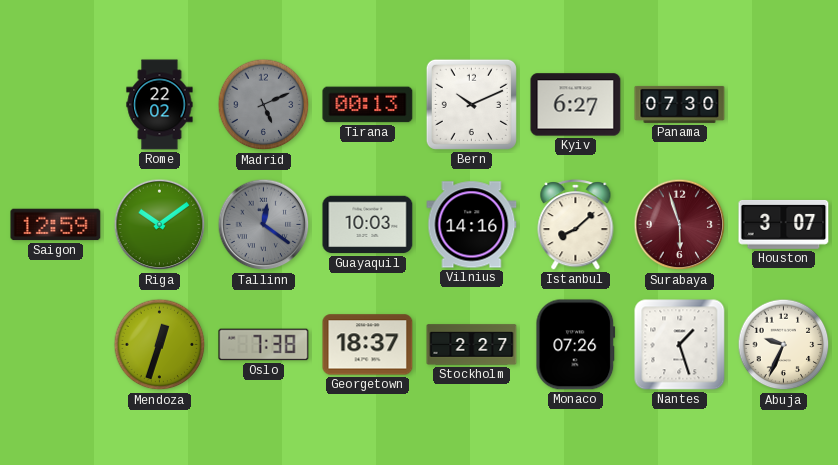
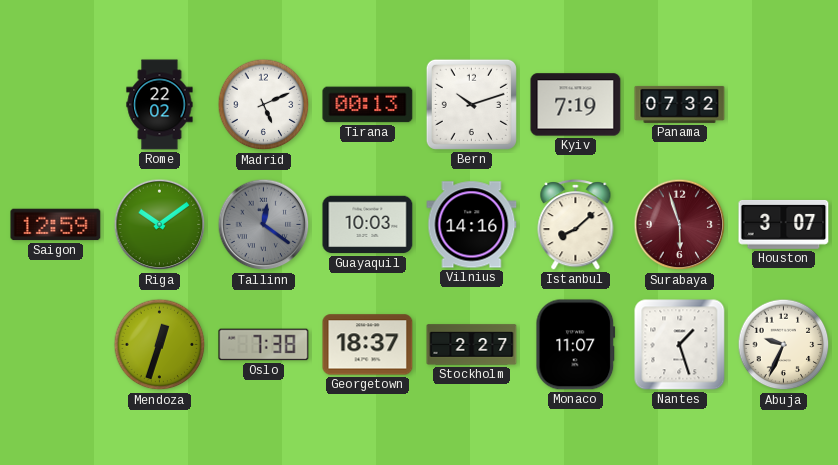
Madrid dial: grey -> white (264, 105)
Bern: 10:11 -> 10:12 (471, 104)
Kyiv: 6:27 -> 7:19 (576, 105)
Panama: 07:30 -> 07:32 (680, 104)
Monaco: 07:26 -> 11:07 (576, 345)
